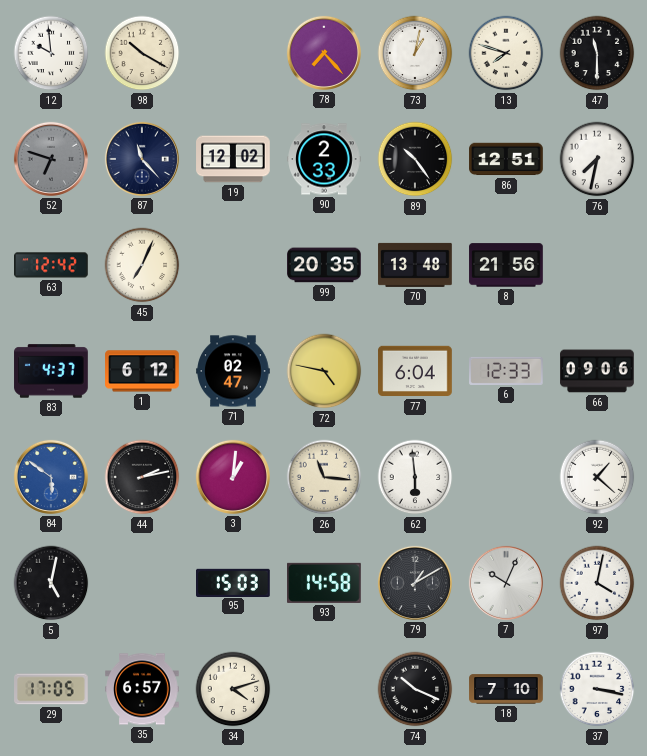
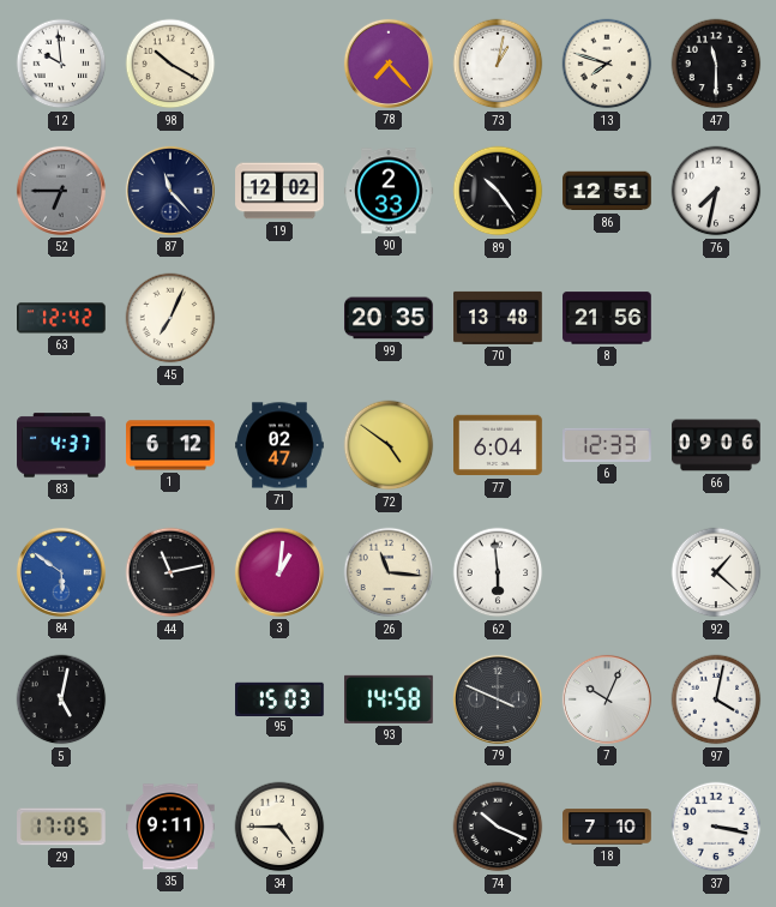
52: 6:48 -> 6:45 (61, 191)
72: 4:47 -> 4:51 (389, 445)
44: 2:13 -> 11:13 (170, 572)
79: 1:10 -> 3:49 (498, 699)
35: 6:57 -> 9:11 (170, 827)
34: 4:12 -> 4:45 (279, 827)
